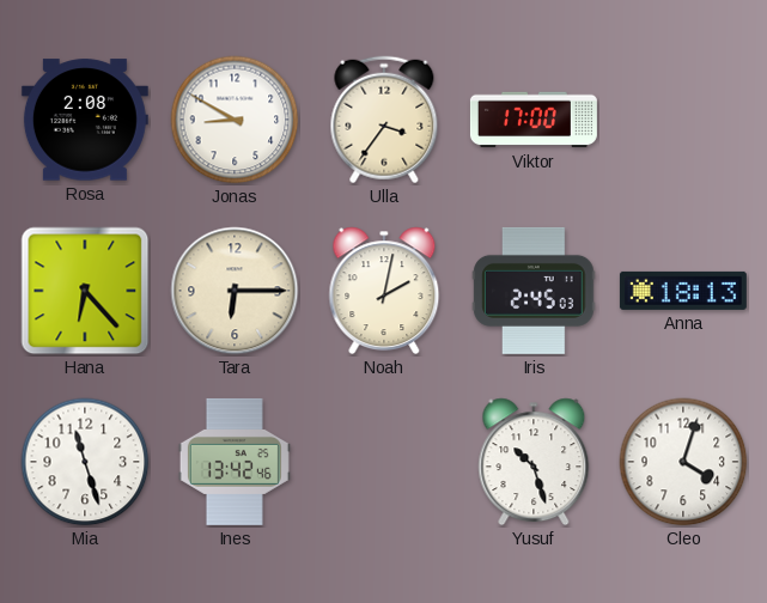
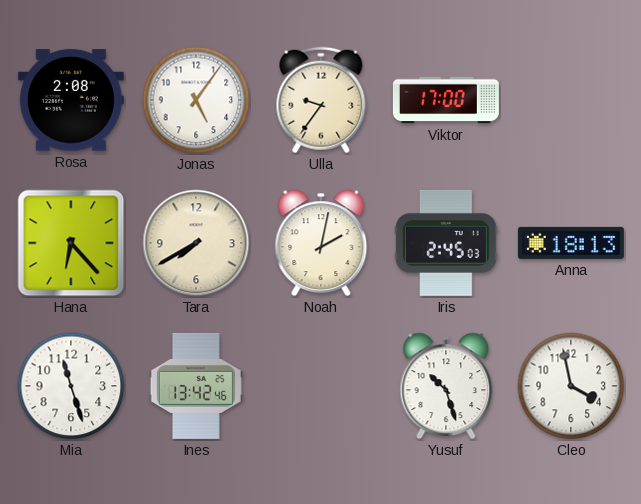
Jonas: 8:50 -> 5:06 (196, 100)
Ulla: 3:36 -> 9:36 (321, 100)
Tara: 6:15 -> 7:40 (196, 243)
Cleo: 4:03 -> 3:58 (571, 386)
